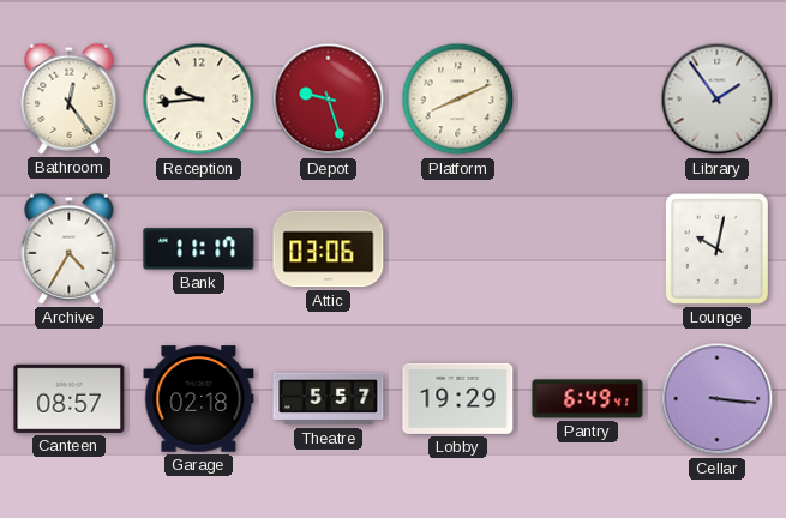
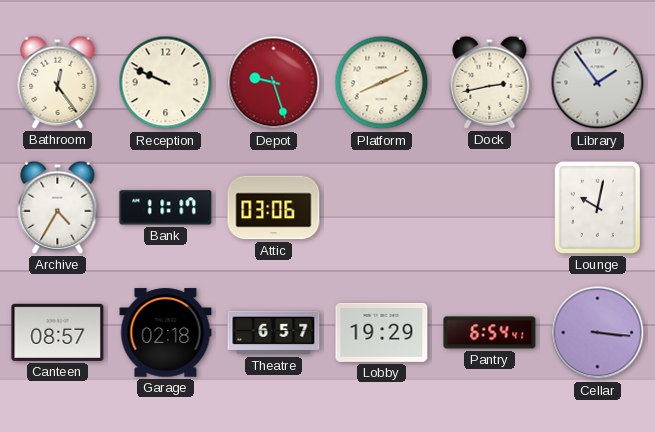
Reception: 9:44 -> 9:49 (166, 83)
Dock: none -> 2:43 (490, 82)
Theatre: 5:57 -> 6:57 (274, 333)
Pantry: 6:49 -> 6:54 (490, 333)
